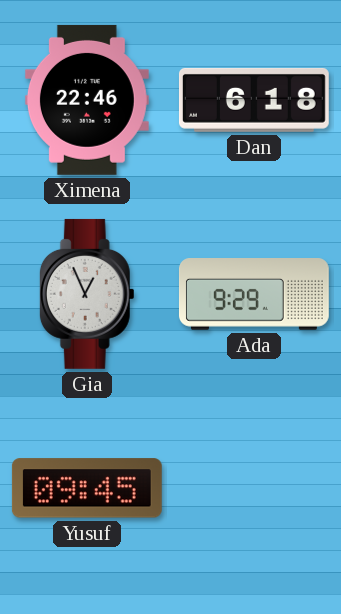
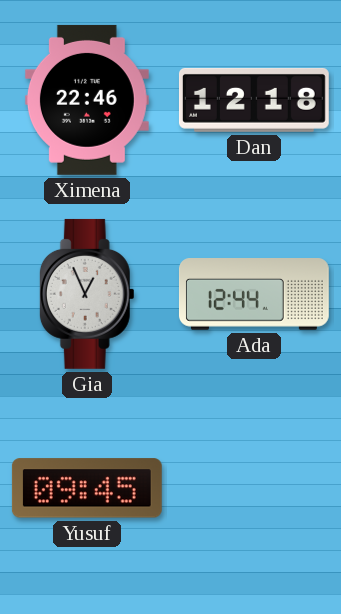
Dan: 6:18 -> 12:18 (254, 100)
Ada: 9:29 -> 12:44 (254, 294)
